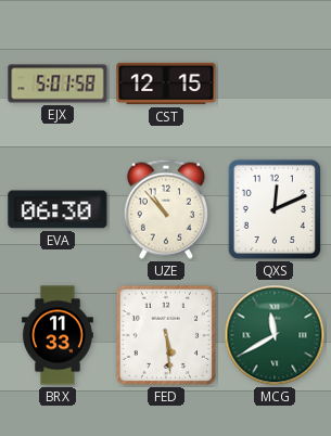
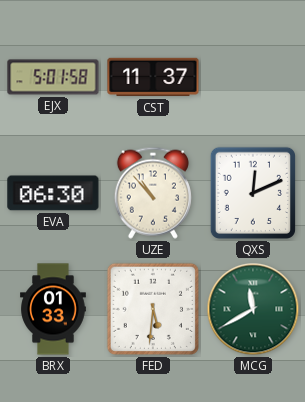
CST: 12:15 -> 11:37 (153, 77)
BRX: 11:33 -> 01:33 (53, 309)
FED: 5:29 -> 5:31 (153, 309)
